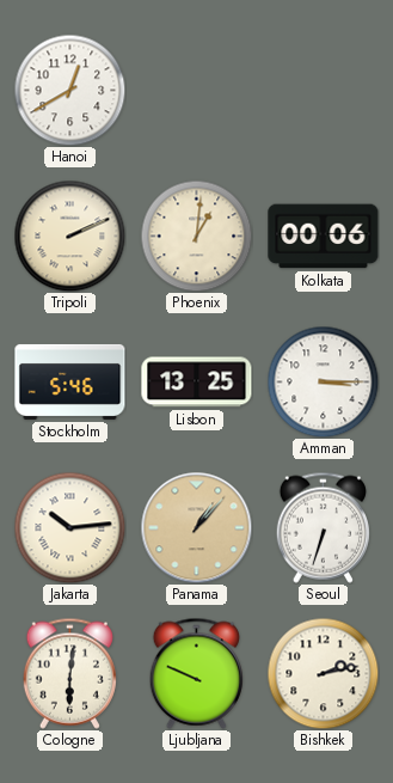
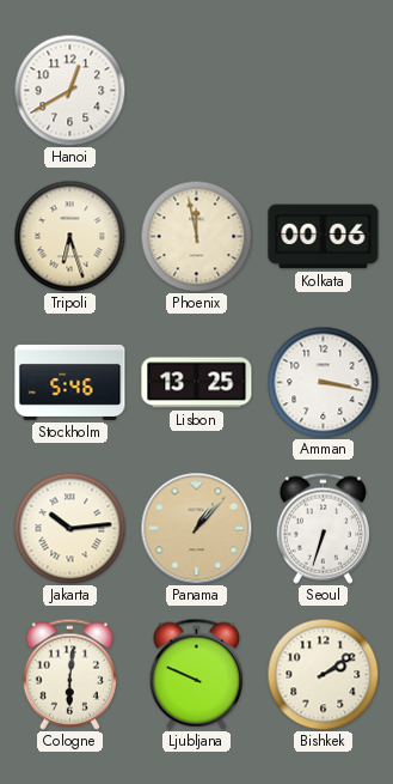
Tripoli: 2:11 -> 6:27 (69, 236)
Phoenix: 1:01 -> 11:58 (196, 236)
Amman: 3:15 -> 3:17 (323, 382)
Bishkek: 2:13 -> 2:09 (323, 674)
